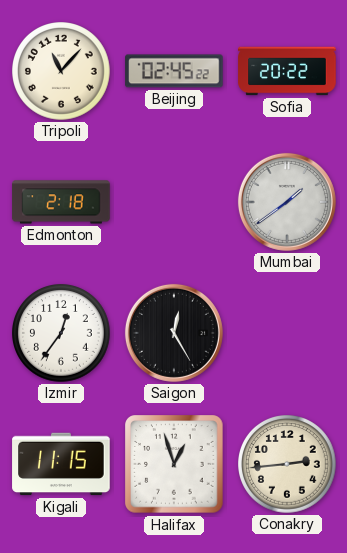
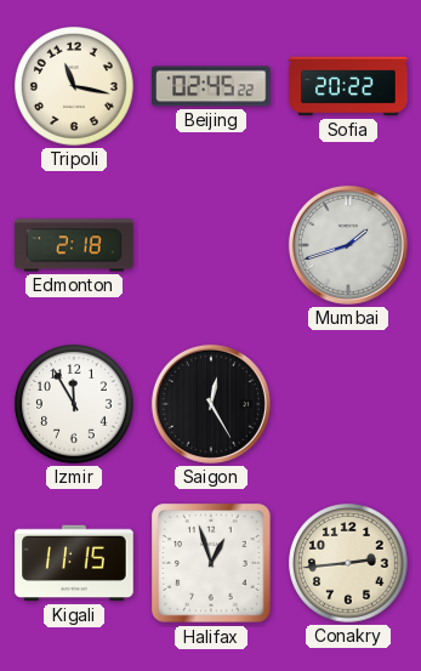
Tripoli: 11:07 -> 11:17 (75, 87)
Mumbai: 1:39 -> 1:42 (348, 245)
Izmir: 12:36 -> 11:55 (75, 405)
